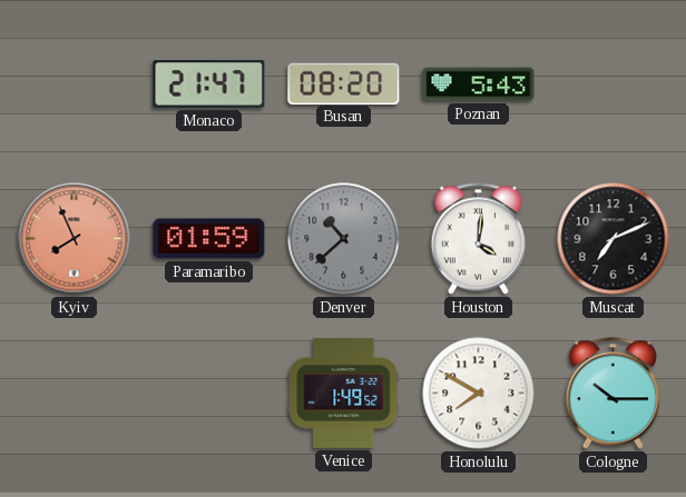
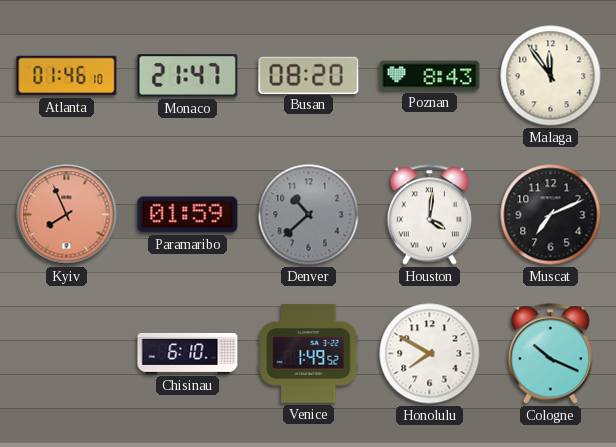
Atlanta: none -> 01:46 (67, 76)
Poznan: 5:43 -> 8:43 (430, 76)
Malaga: none -> 11:54 (551, 76)
Chisinau: none -> 6:10 (188, 353)
Cologne: 10:15 -> 10:19 (550, 354)
